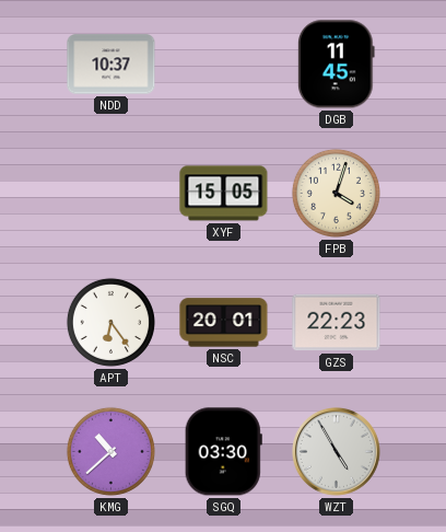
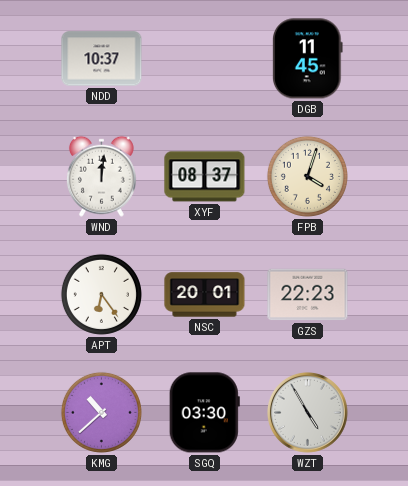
WND: none -> 12:01 (101, 176)
XYF: 15:05 -> 08:37 (205, 177)
